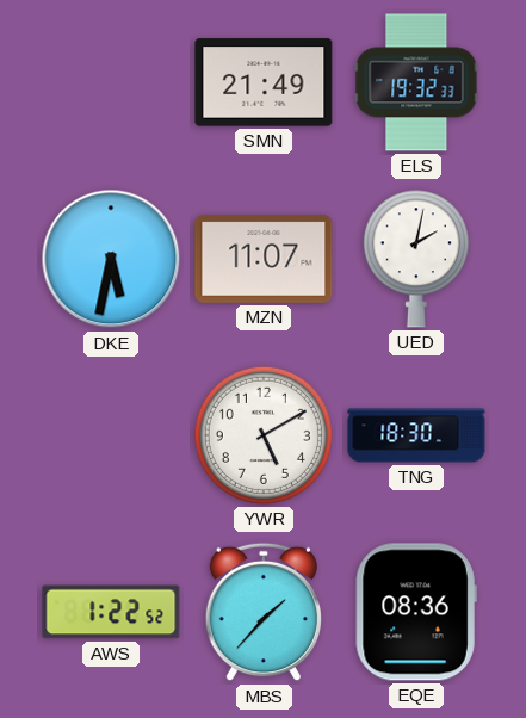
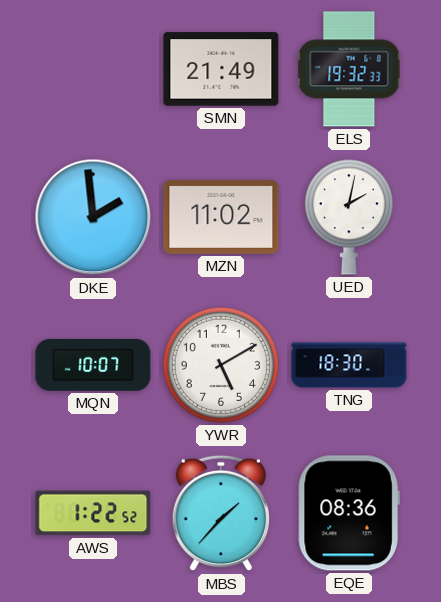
DKE: 5:32 -> 1:59 (93, 217)
MZN: 11:07 -> 11:02 (221, 217)
MQN: none -> 10:07 (93, 365)
